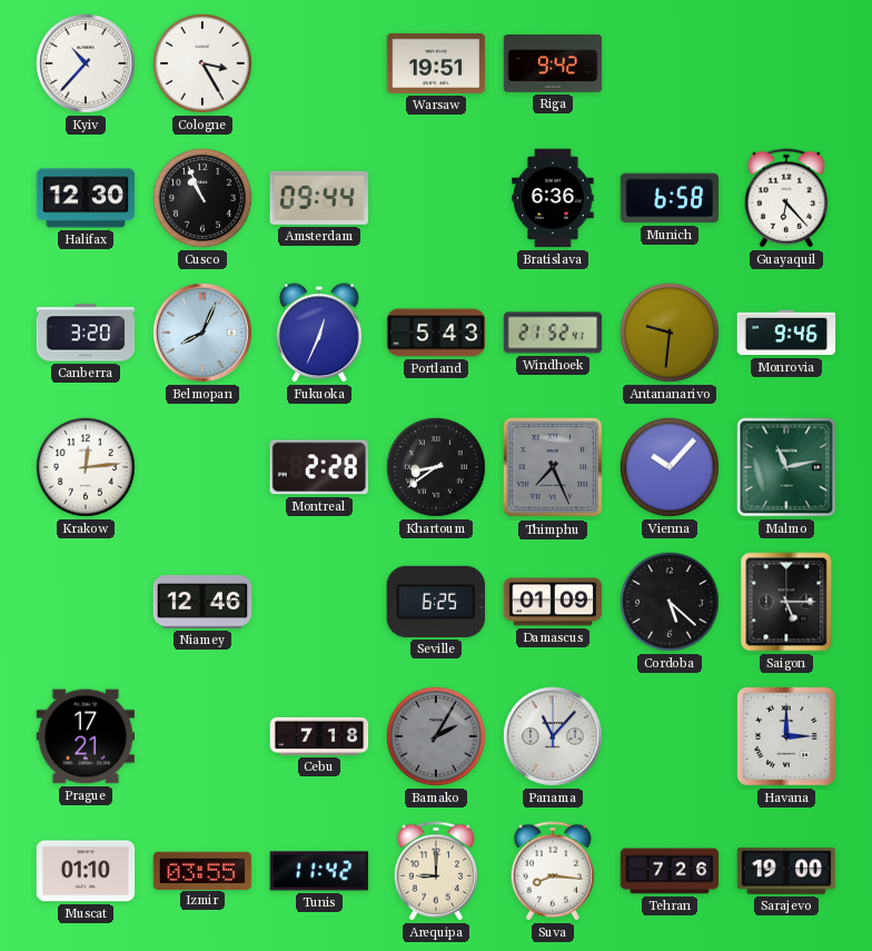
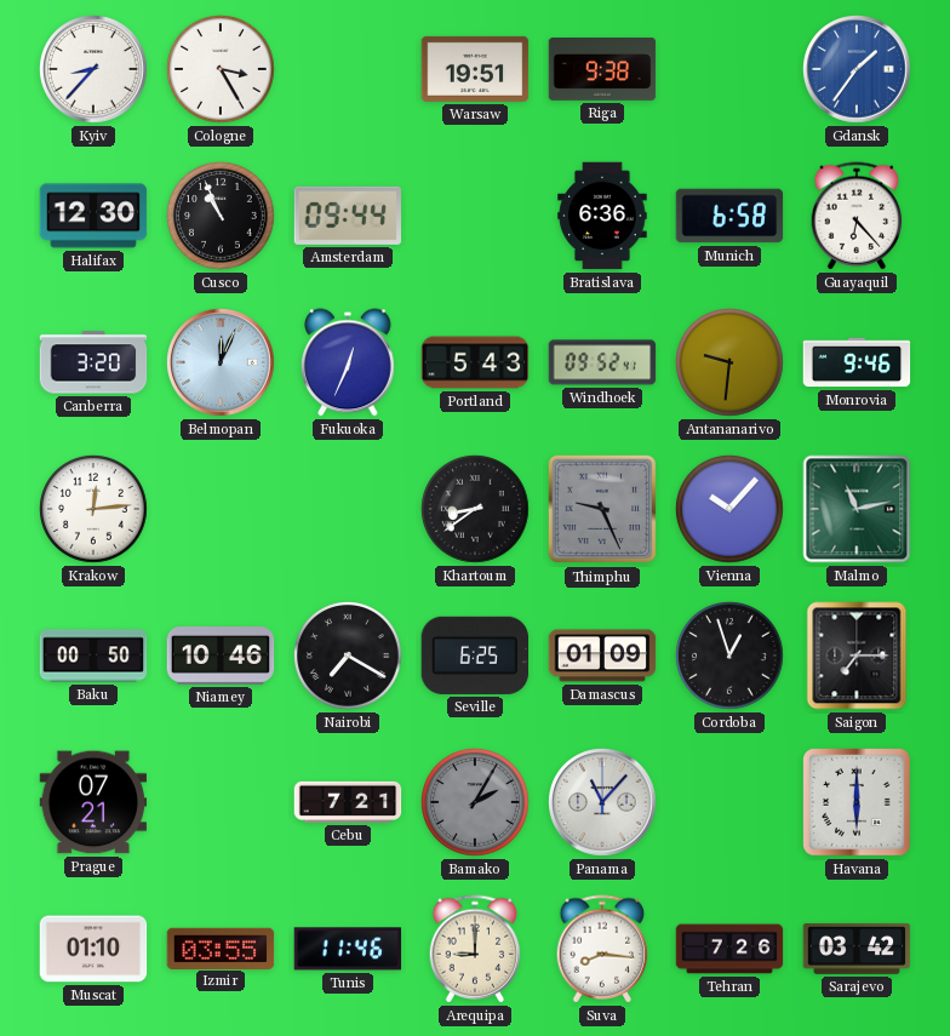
Kyiv: 10:37 -> 8:37 (95, 70)
Riga: 9:42 -> 9:38 (602, 70)
Gdansk: none -> 1:36 (858, 70)
Belmopan: 8:04 -> 12:04 (222, 364)
Windhoek: 21:52 -> 09:52 (602, 362)
Montreal: 2:28 -> none (319, 467)
Thimphu: 7:26 -> 9:26 (602, 509)
Baku: none -> 00:50 (93, 656)
Niamey: 12:46 -> 10:46 (221, 657)
Nairobi: none -> 7:20 (349, 657)
Cordoba: 5:22 -> 12:57 (731, 657)
Saigon: 5:15 -> 7:15 (857, 656)
Prague: 17:21 -> 07:21 (93, 802)
Cebu: 7:18 -> 7:21 (348, 802)
Havana: 3:00 -> 6:00 (857, 802)
Tunis: 11:42 -> 11:46 (348, 949)
Sarajevo: 19:00 -> 03:42 (857, 949)
